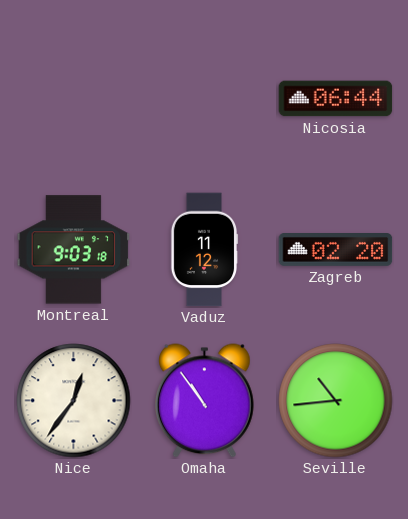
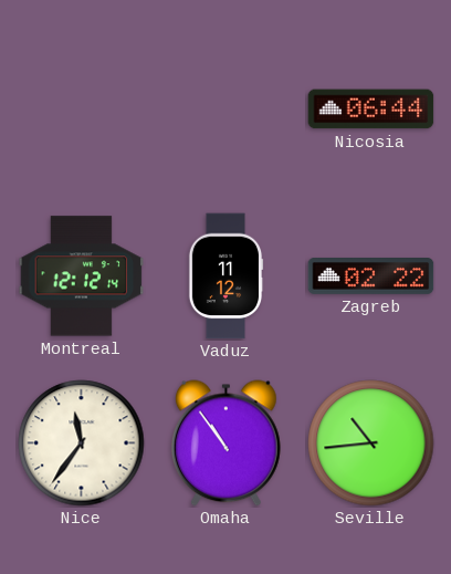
Montreal: 9:03 -> 12:12 (82, 276)
Zagreb: 02:20 -> 02:22 (371, 276)
Nice: 12:36 -> 11:36 (82, 443)
